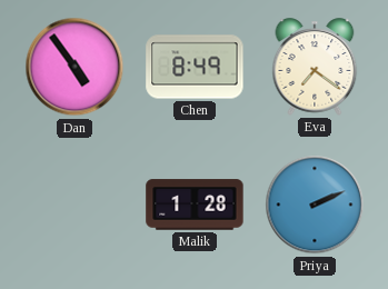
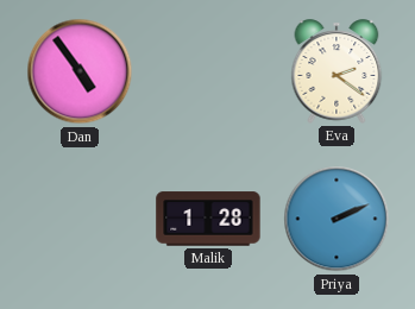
Chen: 8:49 -> none (195, 67)
Eva: 7:21 -> 2:21 (337, 71)
